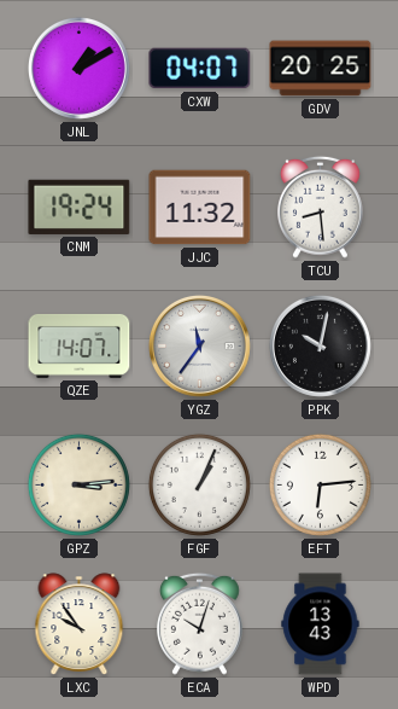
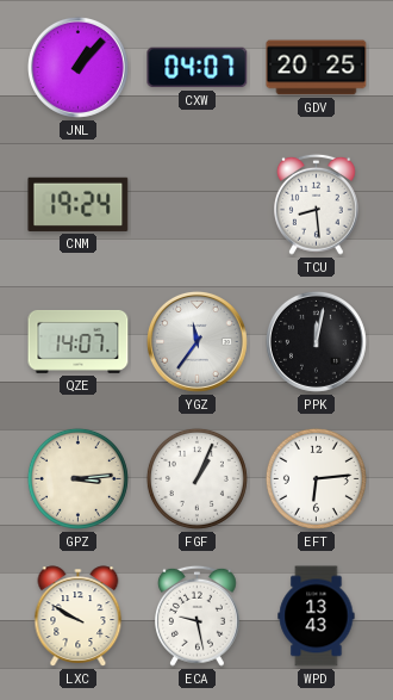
JNL: 1:10 -> 1:07 (77, 67)
JJC: 11:32 -> none (200, 208)
PPK: 10:02 -> 12:02 (316, 341)
LXC: 9:54 -> 9:50 (79, 617)
ECA: 10:03 -> 9:28 (198, 615)
